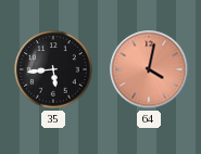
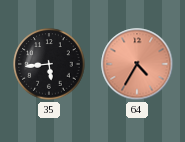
64: 4:02 -> 4:35 (137, 64)
